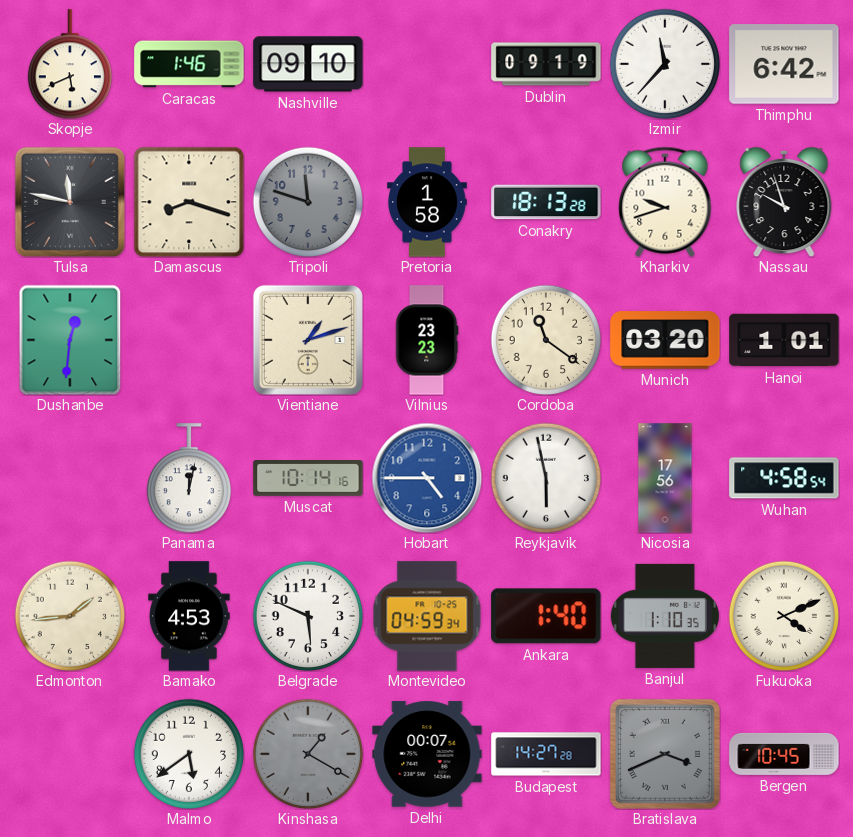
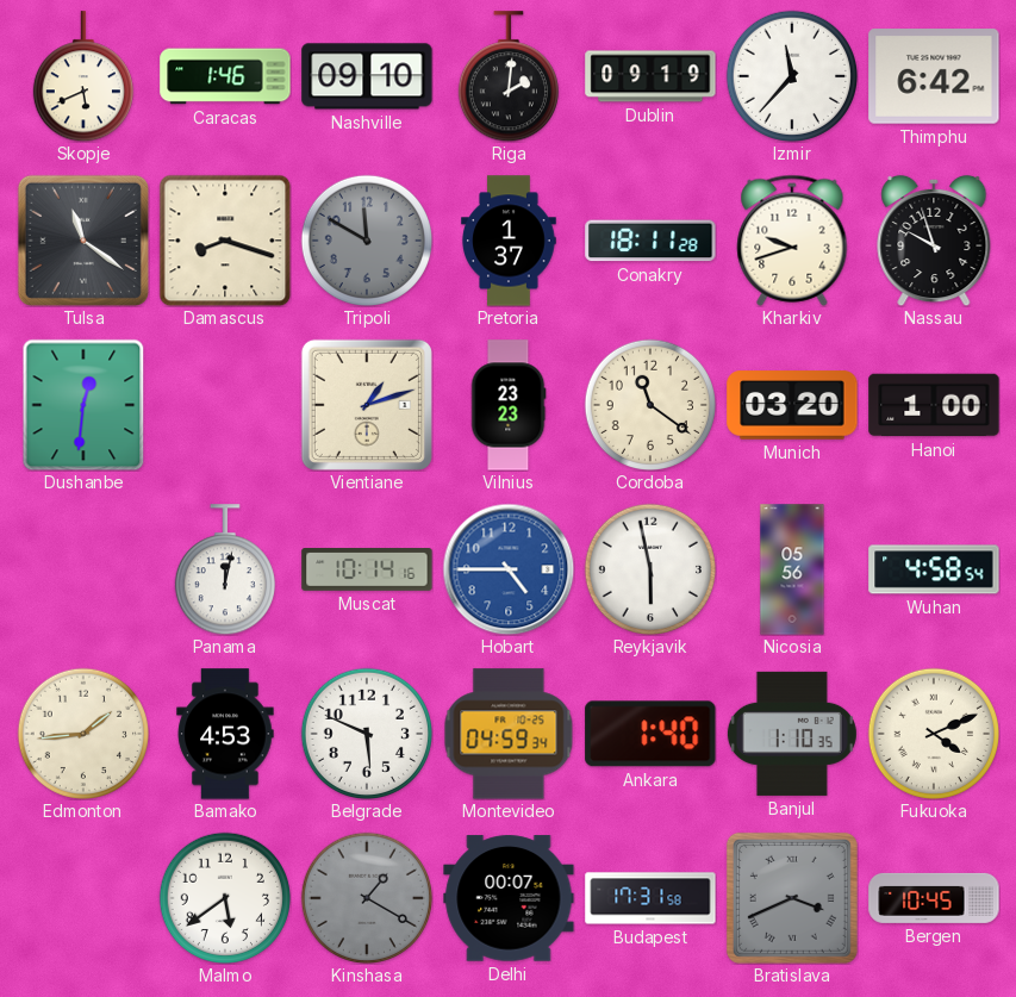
Riga: none -> 2:01 (509, 76)
Tulsa: 11:47 -> 11:21 (83, 241)
Tripoli: 11:48 -> 11:50 (366, 239)
Pretoria: 1:58 -> 1:37 (509, 241)
Conakry: 18:13 -> 18:11 (650, 241)
Hanoi: 1:01 -> 1:00 (934, 405)
Nicosia: 17:56 -> 05:56 (792, 569)
Budapest: 14:27 -> 17:31 (650, 898)
